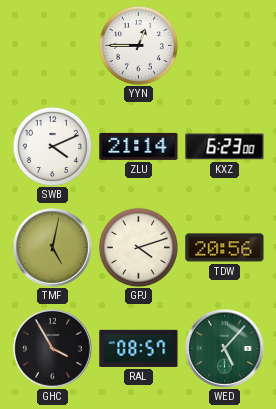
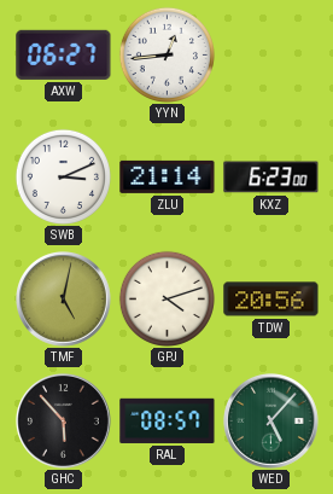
AXW: none -> 06:27 (64, 54)
YYN: 12:45 -> 12:44 (166, 54)
SWB: 4:11 -> 3:11 (63, 176)
GHC: 3:55 -> 5:53 (64, 422)
